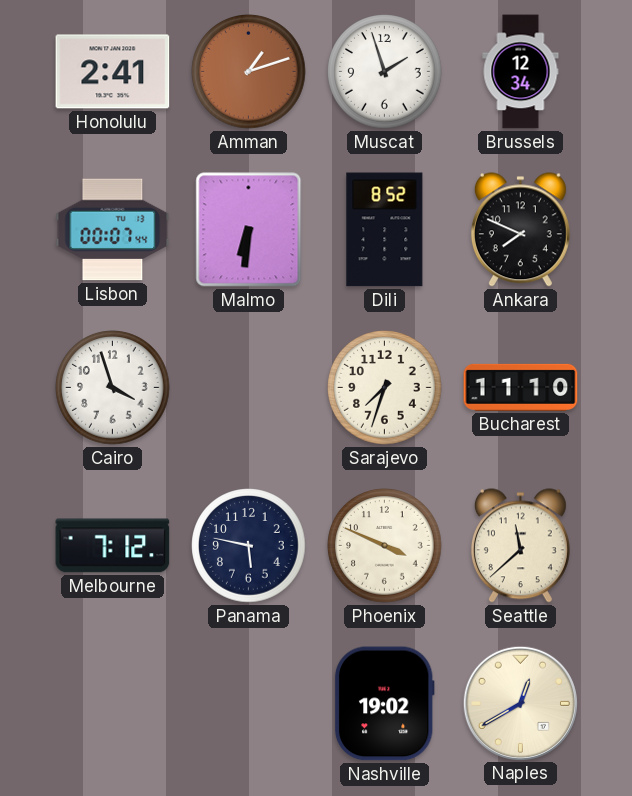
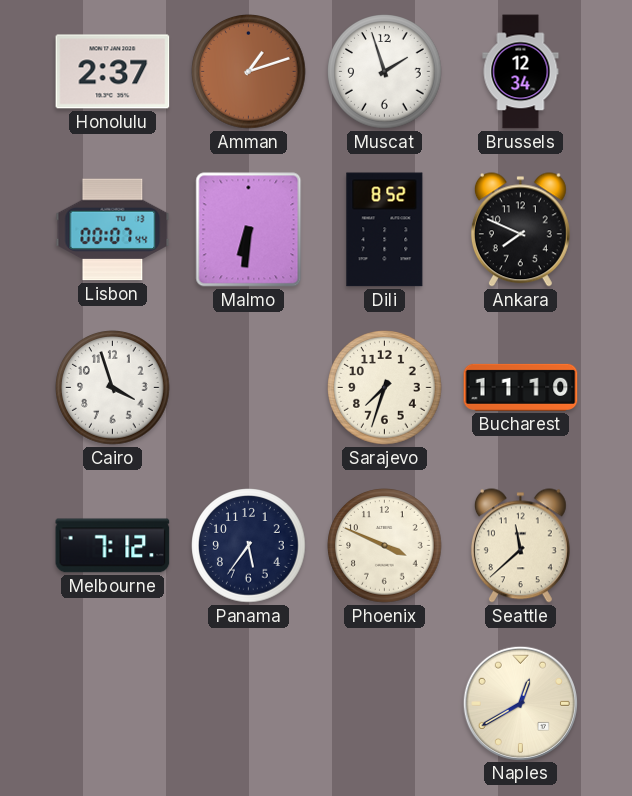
Honolulu: 2:41 -> 2:37 (113, 72)
Panama: 5:47 -> 5:36 (249, 546)
Nashville: 19:02 -> none (384, 704)
